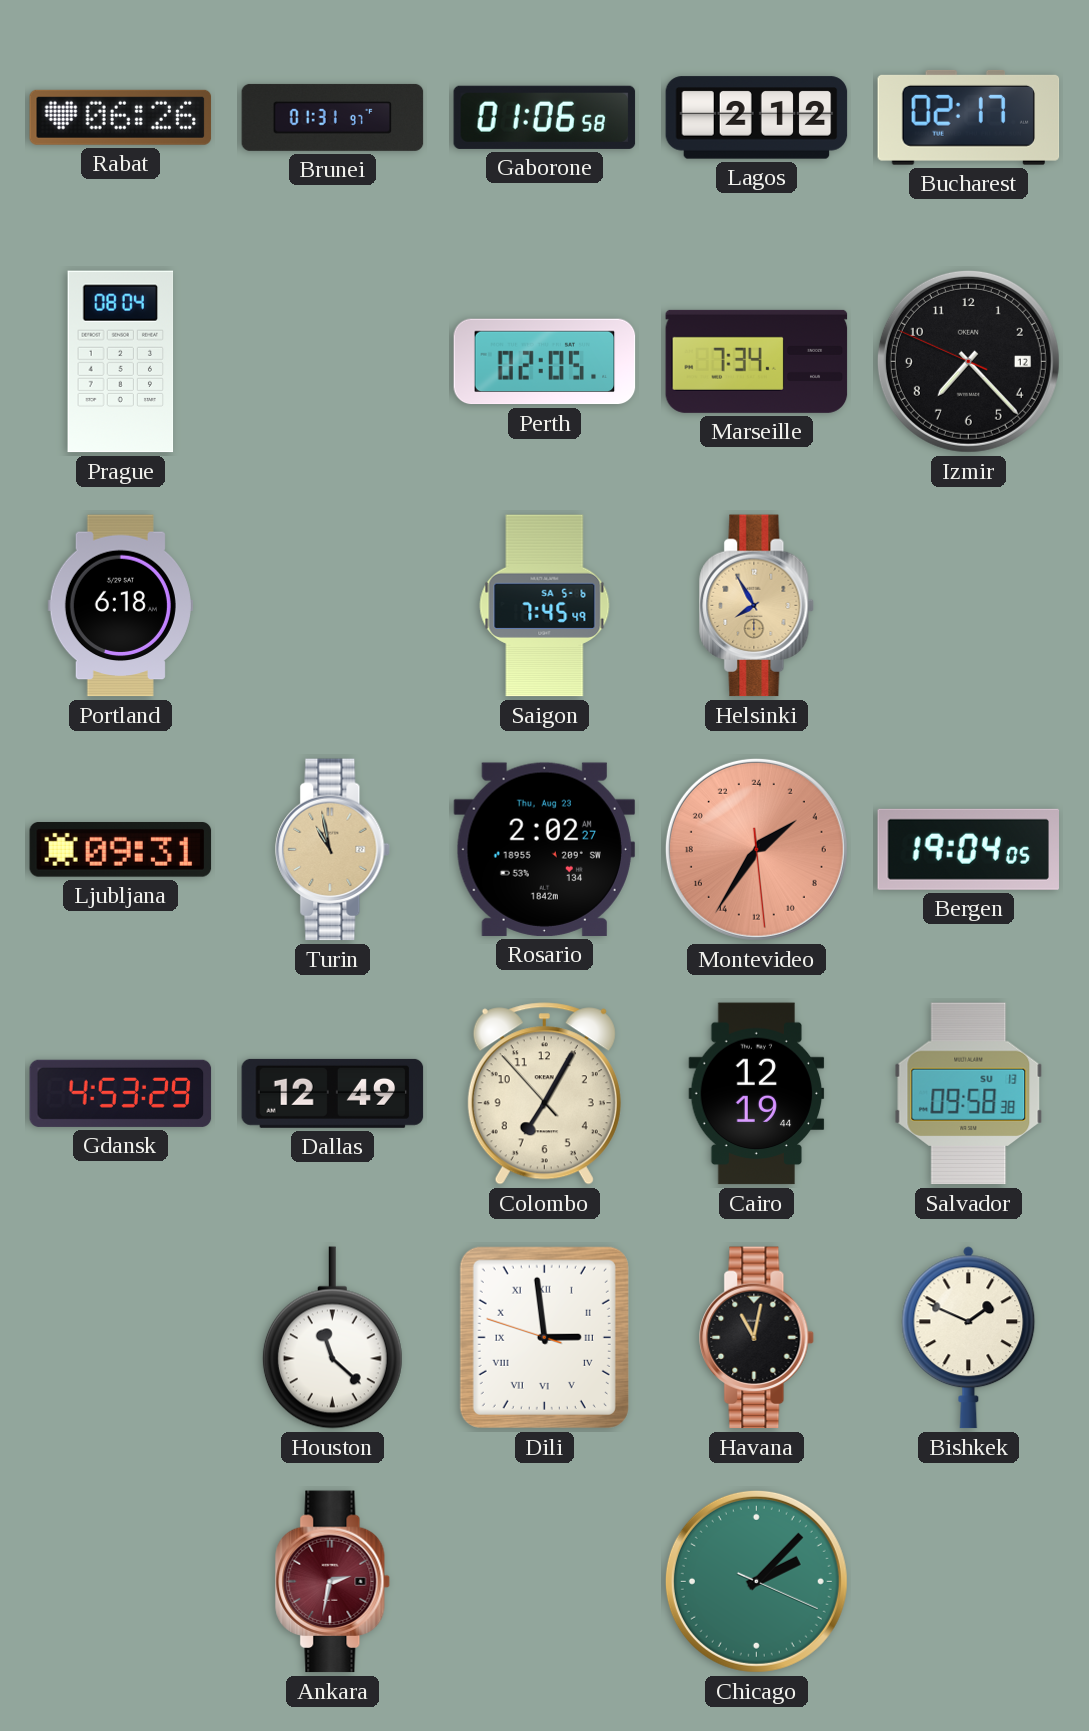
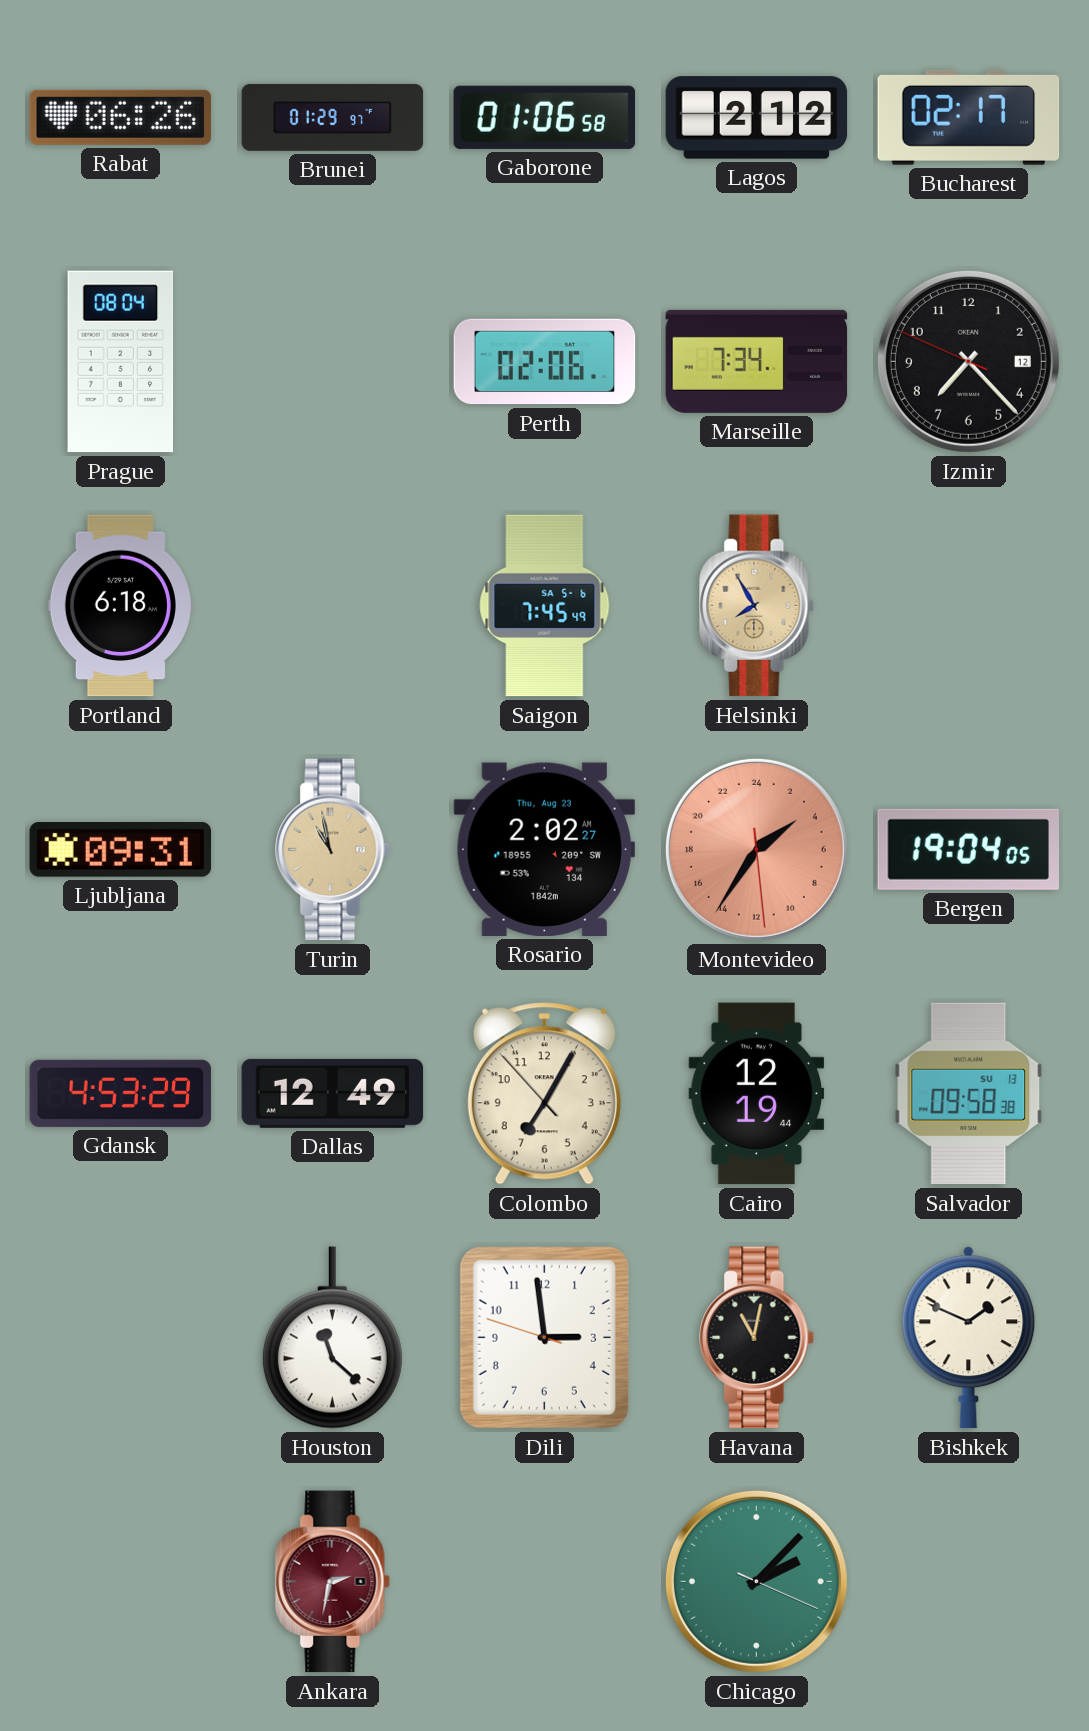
Brunei: 01:31 -> 01:29 (333, 117)
Perth: 02:05 -> 02:06 (545, 362)
Dili numerals: Roman -> Arabic (544, 1337)
